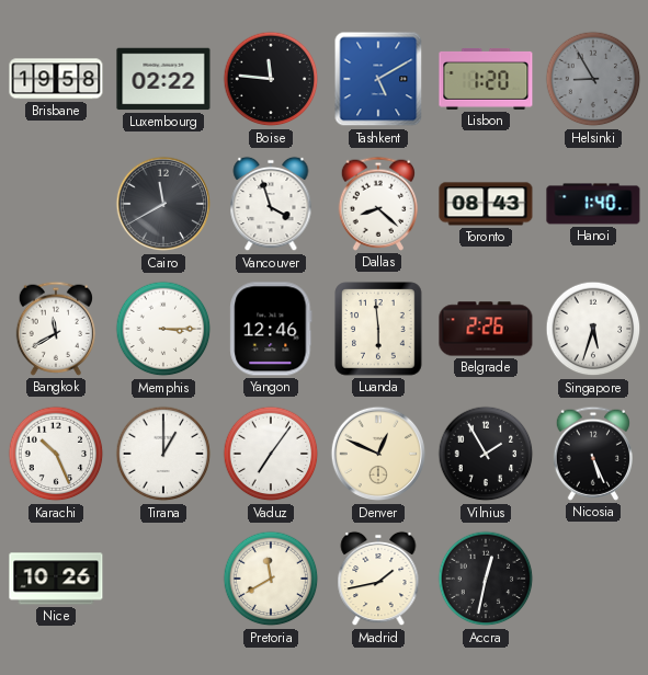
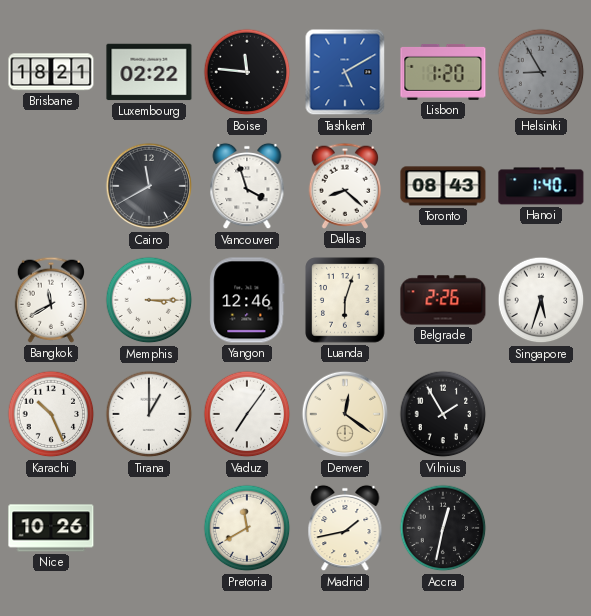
Brisbane: 19:58 -> 18:21 (51, 72)
Luanda: 5:59 -> 6:03 (345, 300)
Denver: 12:49 -> 12:21 (345, 414)
Nicosia: 5:26 -> none (592, 454)
